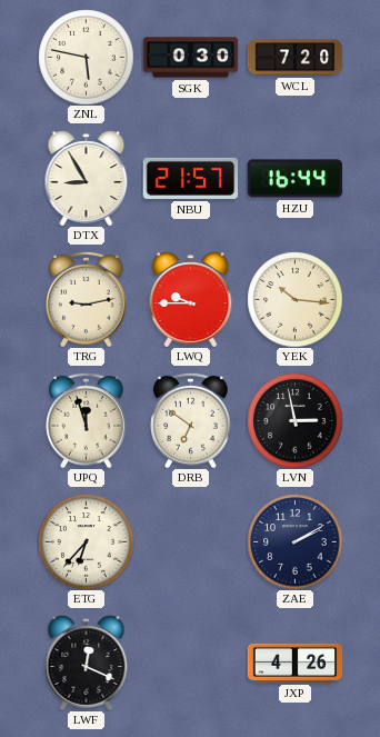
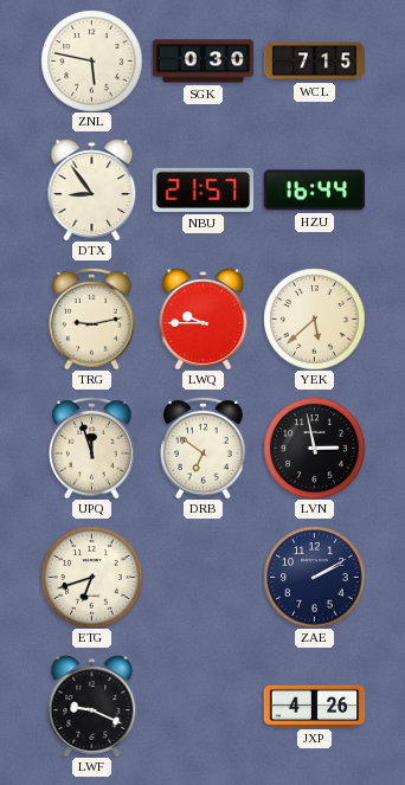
WCL: 7:20 -> 7:15 (314, 62)
DTX: 8:55 -> 8:54 (92, 189)
YEK: 10:16 -> 5:38 (314, 318)
ETG: 6:37 -> 6:42 (91, 577)
LWF: 12:19 -> 9:19 (92, 706)
